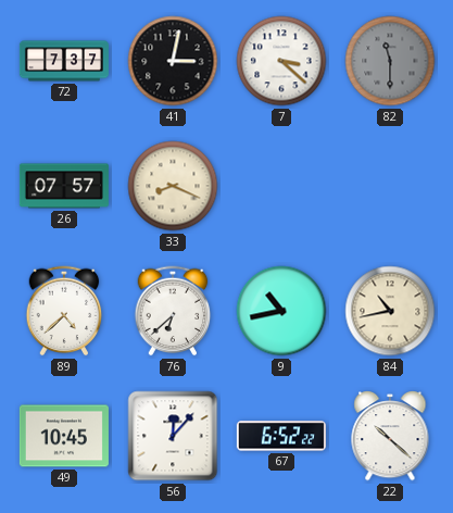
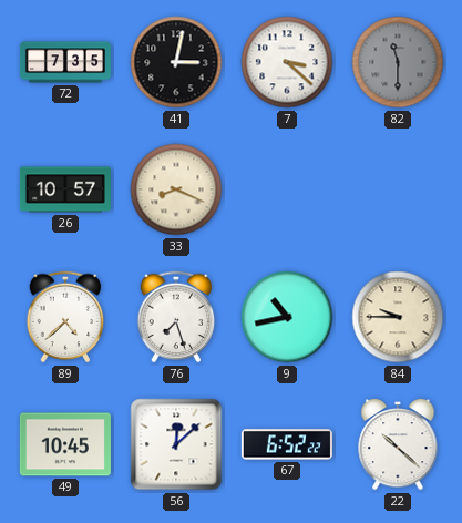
72: 7:37 -> 7:35 (65, 62)
26: 07:57 -> 10:57 (65, 189)
76: 6:38 -> 7:27 (176, 317)
84: 10:43 -> 9:45 (398, 317)
56: 12:07 -> 12:08 (176, 444)
